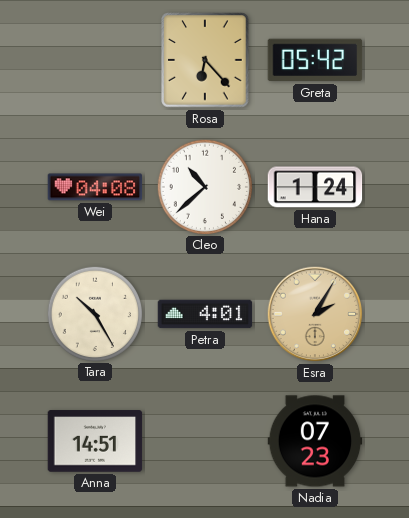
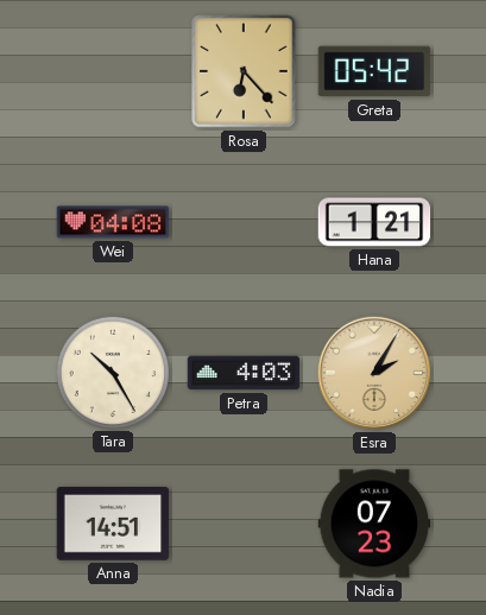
Cleo: 10:38 -> none (204, 186)
Hana: 1:24 -> 1:21 (374, 222)
Petra: 4:01 -> 4:03 (244, 373)
